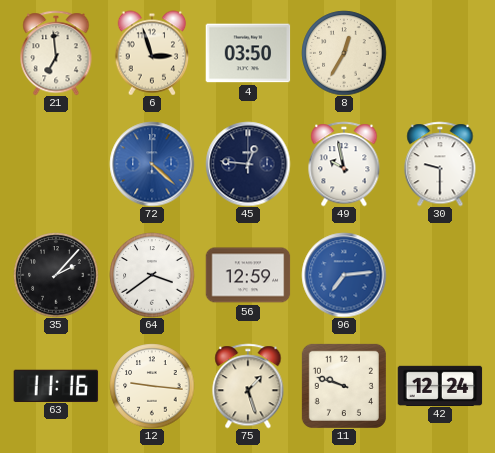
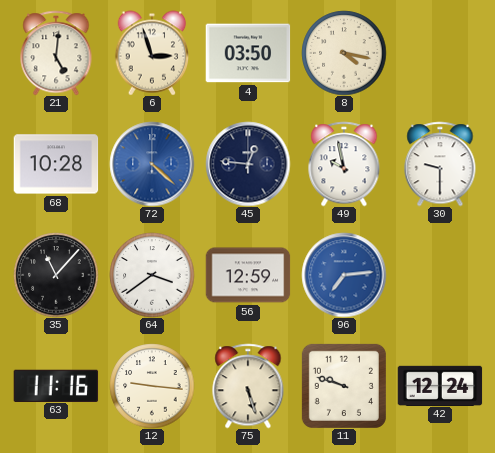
21: 6:59 -> 5:01 (56, 53)
8: 12:35 -> 4:17 (344, 53)
68: none -> 10:28 (56, 164)
35: 2:07 -> 11:07 (56, 275)
75: 1:27 -> 5:27 (248, 386)
